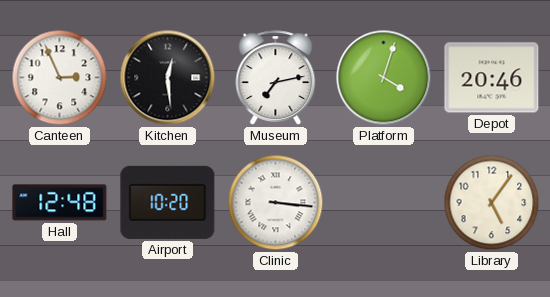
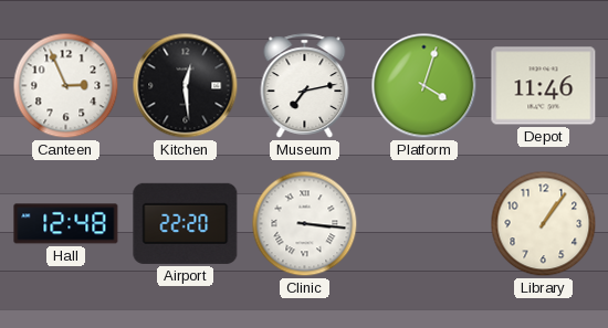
Depot: 20:46 -> 11:46 (544, 86)
Airport: 10:20 -> 22:20 (186, 223)
Library: 5:06 -> 1:06 (544, 224)
